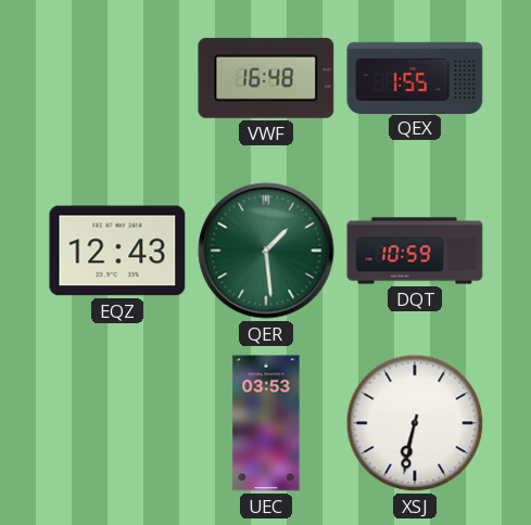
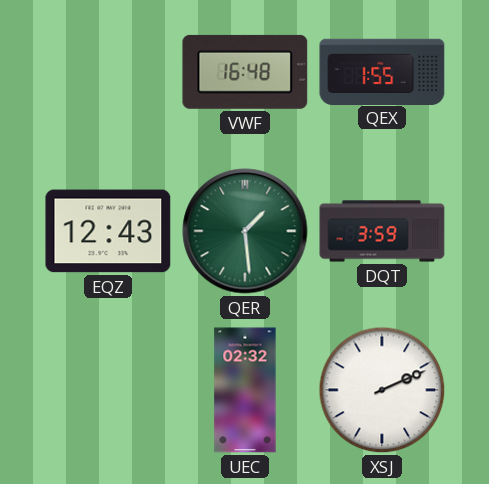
DQT: 10:59 -> 3:59 (382, 231)
UEC: 03:53 -> 02:32 (245, 390)
XSJ: 6:32 -> 2:11 (382, 390)
